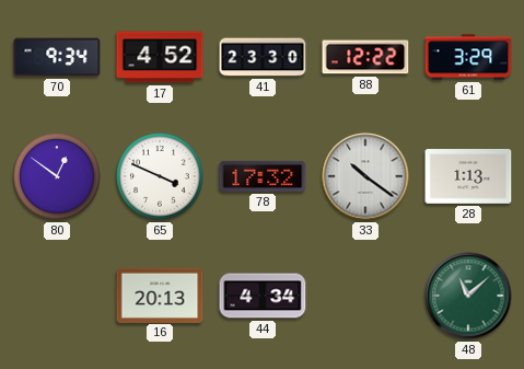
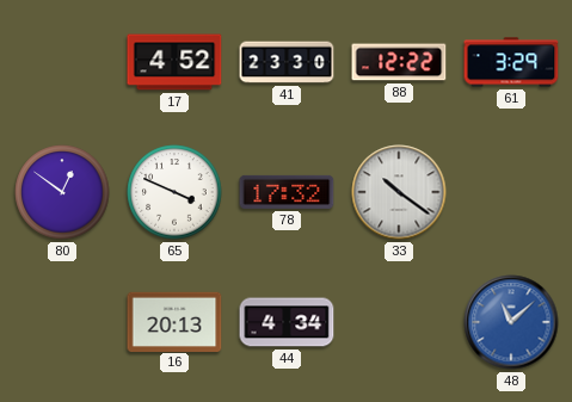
70: 9:34 -> none (57, 57)
28: 1:13 -> none (468, 177)
48 dial: green -> blue (511, 322)
